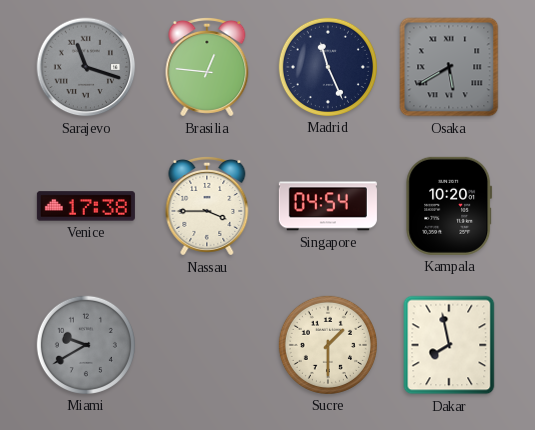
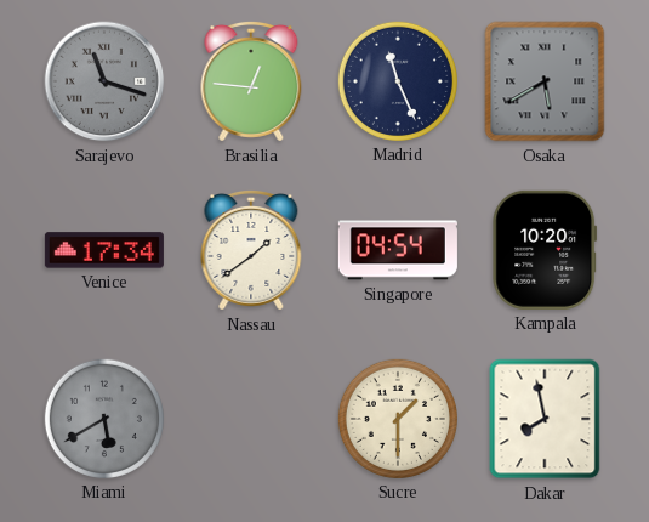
Venice: 17:38 -> 17:34 (104, 250)
Nassau: 3:45 -> 1:39 (251, 250)
Miami: 9:40 -> 5:40 (104, 419)
